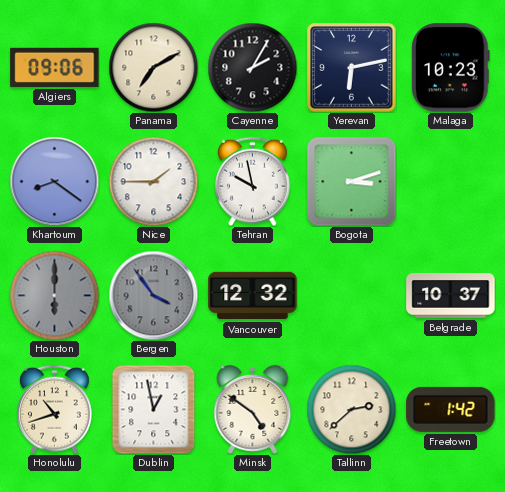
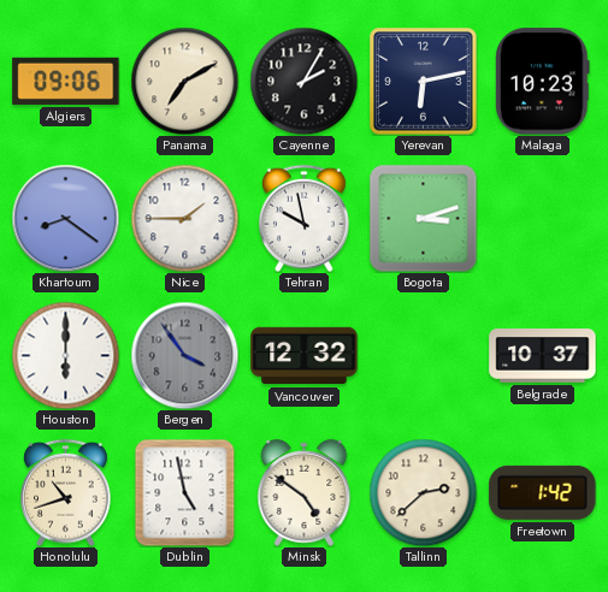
Houston dial: grey -> white (65, 355)
Dublin: 12:58 -> 4:58 (185, 492)
